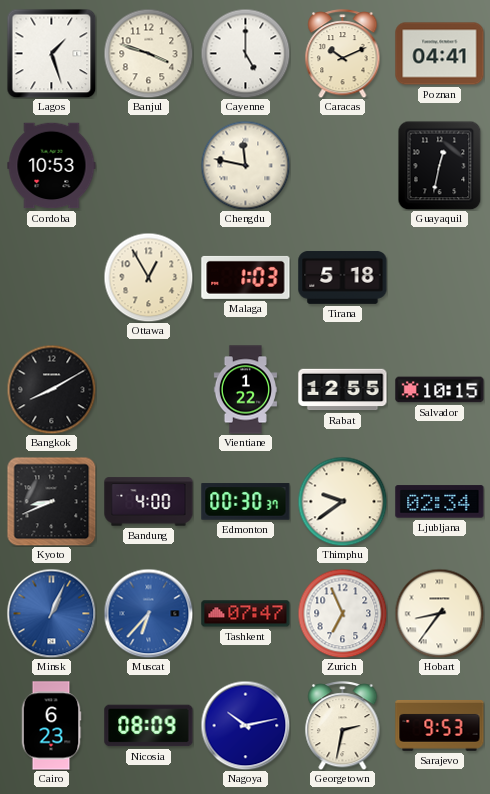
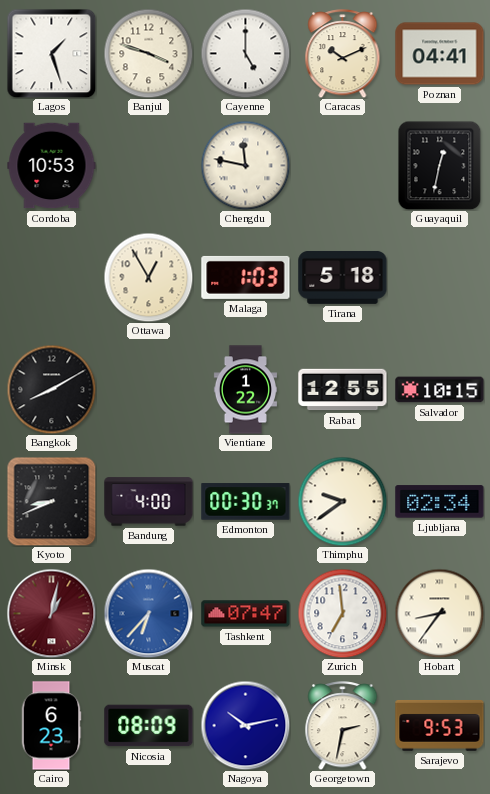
Minsk: 1:04 -> 1:02 (51, 613)
Minsk dial: blue -> burgundy (51, 613)
Zurich: 6:56 -> 6:59 (342, 613)
